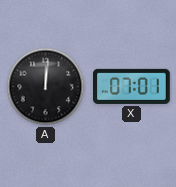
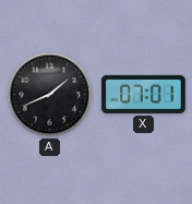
A: 12:01 -> 1:41 (50, 95)
